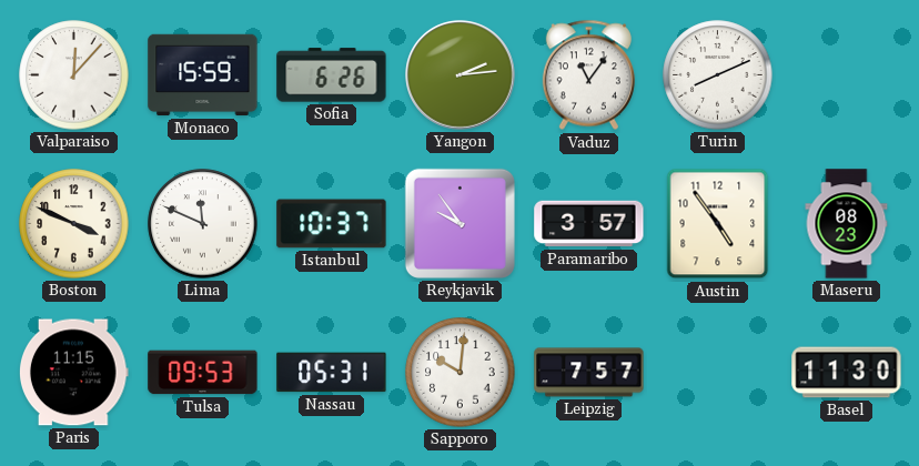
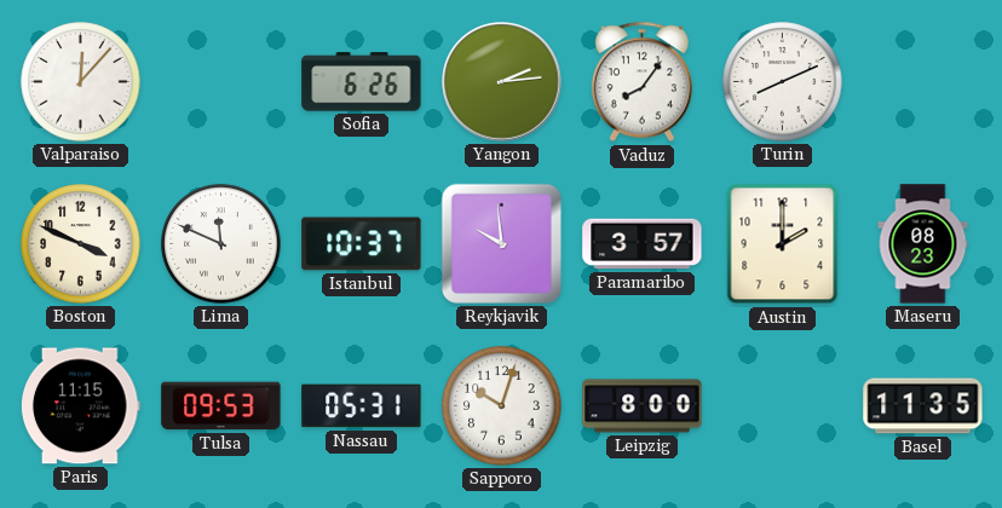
Monaco: 15:59 -> none (203, 75)
Vaduz: 11:06 -> 8:06 (641, 82)
Reykjavik: 9:54 -> 9:59 (501, 243)
Austin: 4:54 -> 2:00 (783, 244)
Sapporo: 10:01 -> 10:03 (502, 406)
Leipzig: 7:57 -> 8:00 (643, 406)
Basel: 11:30 -> 11:35 (923, 406)
